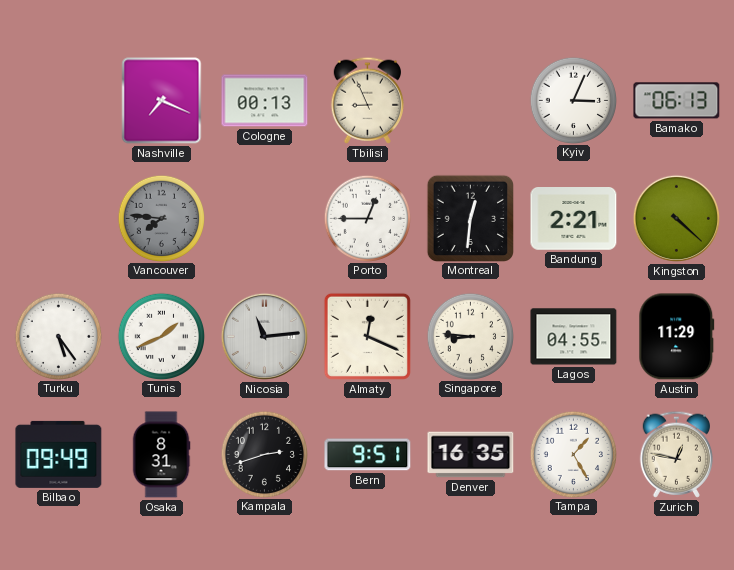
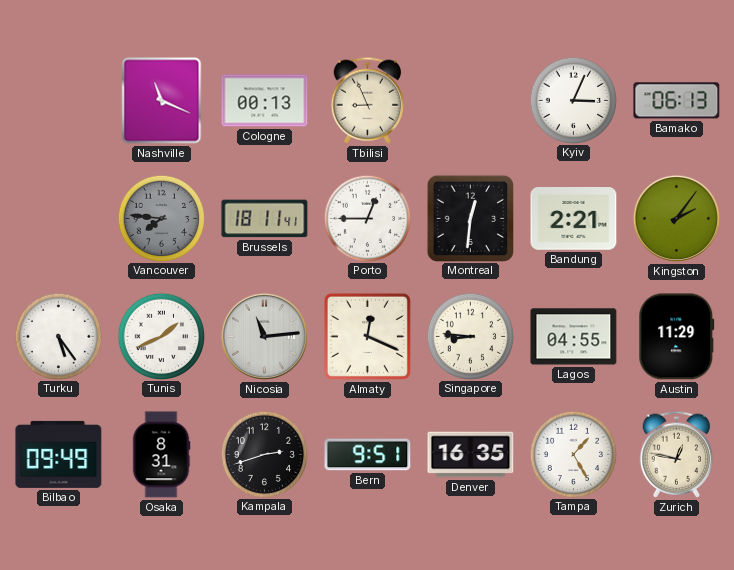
Nashville: 7:19 -> 11:19 (162, 101)
Brussels: none -> 18:11 (265, 219)
Kingston: 4:22 -> 2:06 (676, 218)
